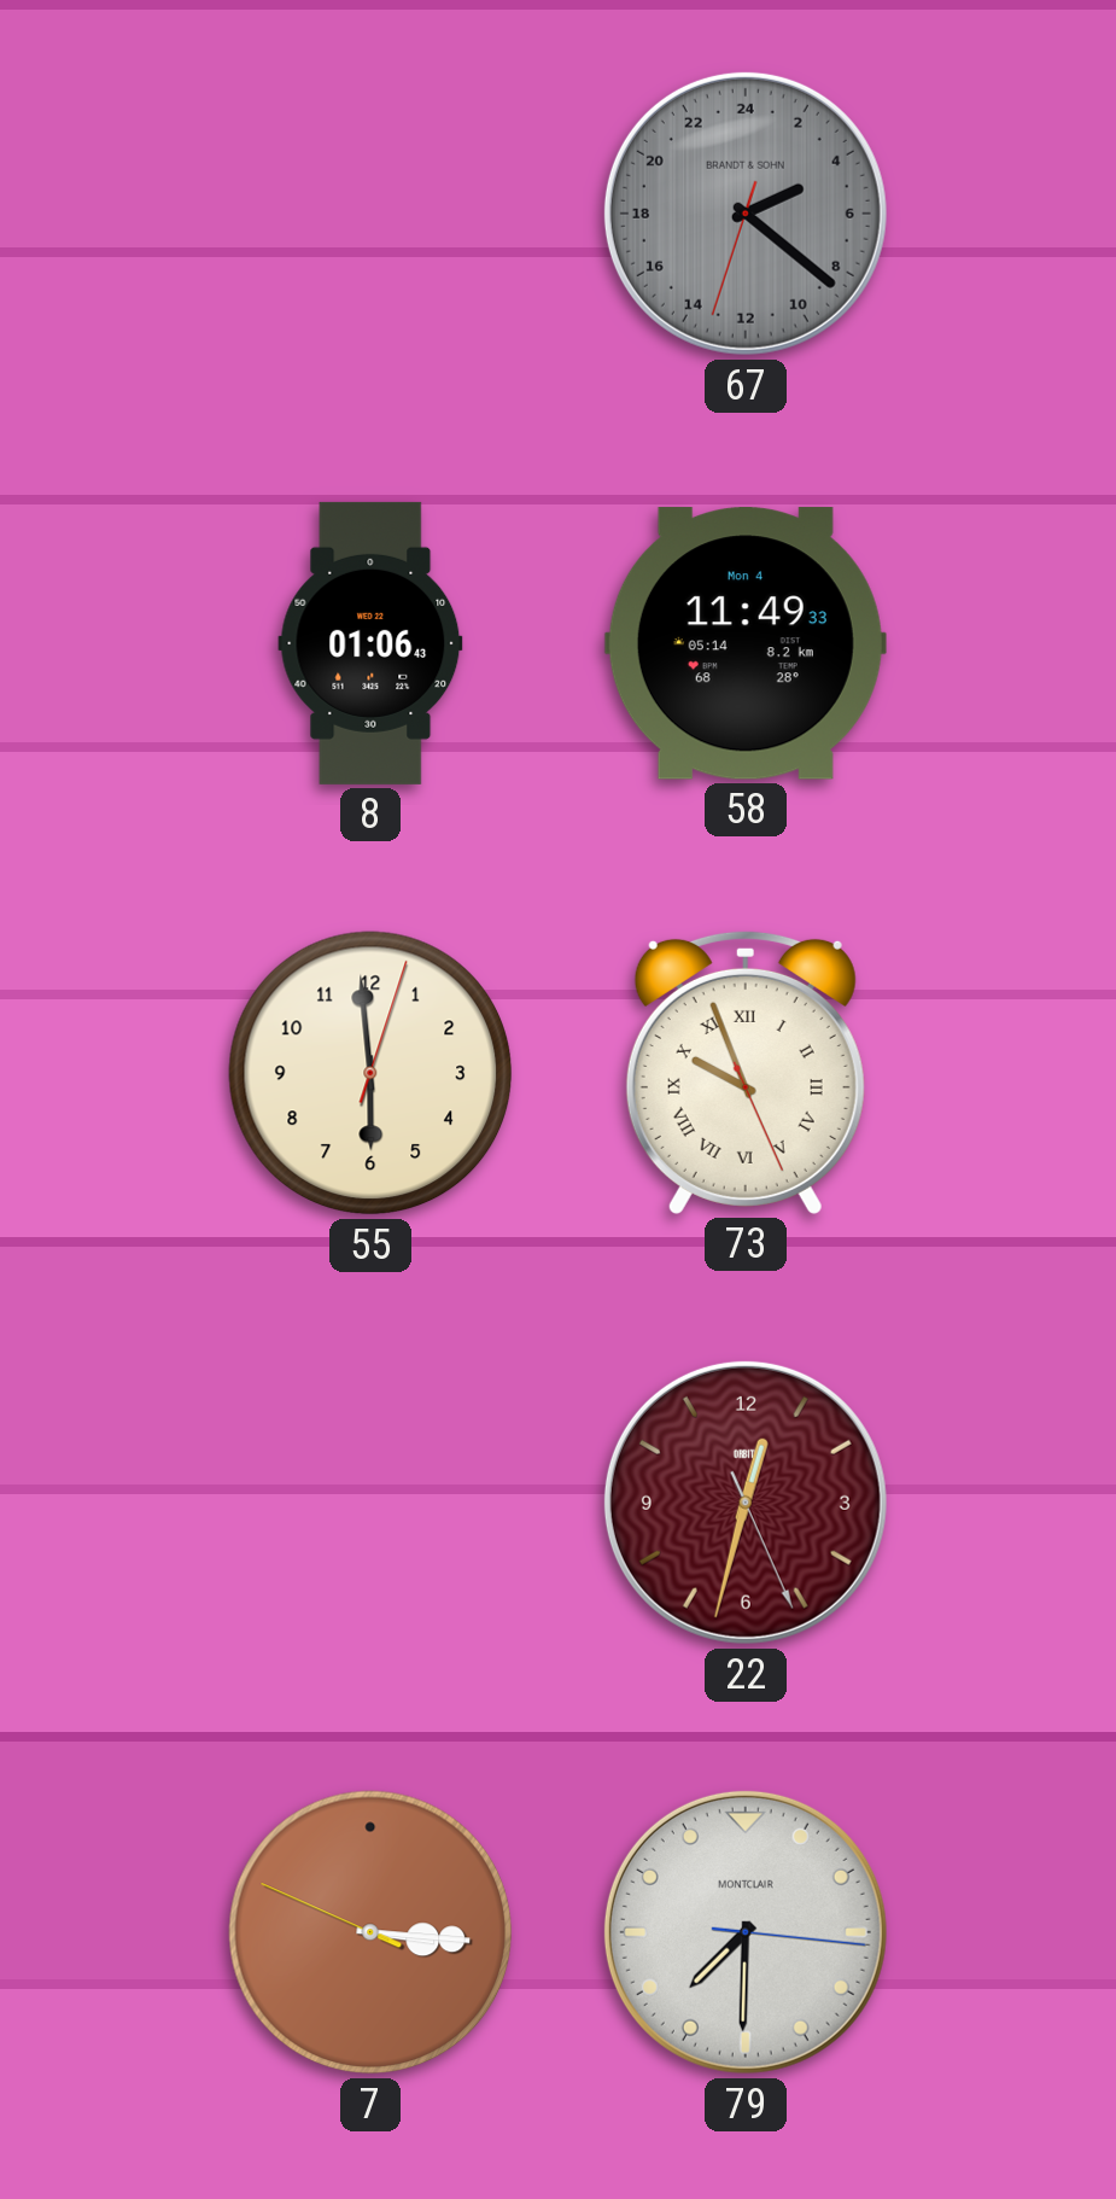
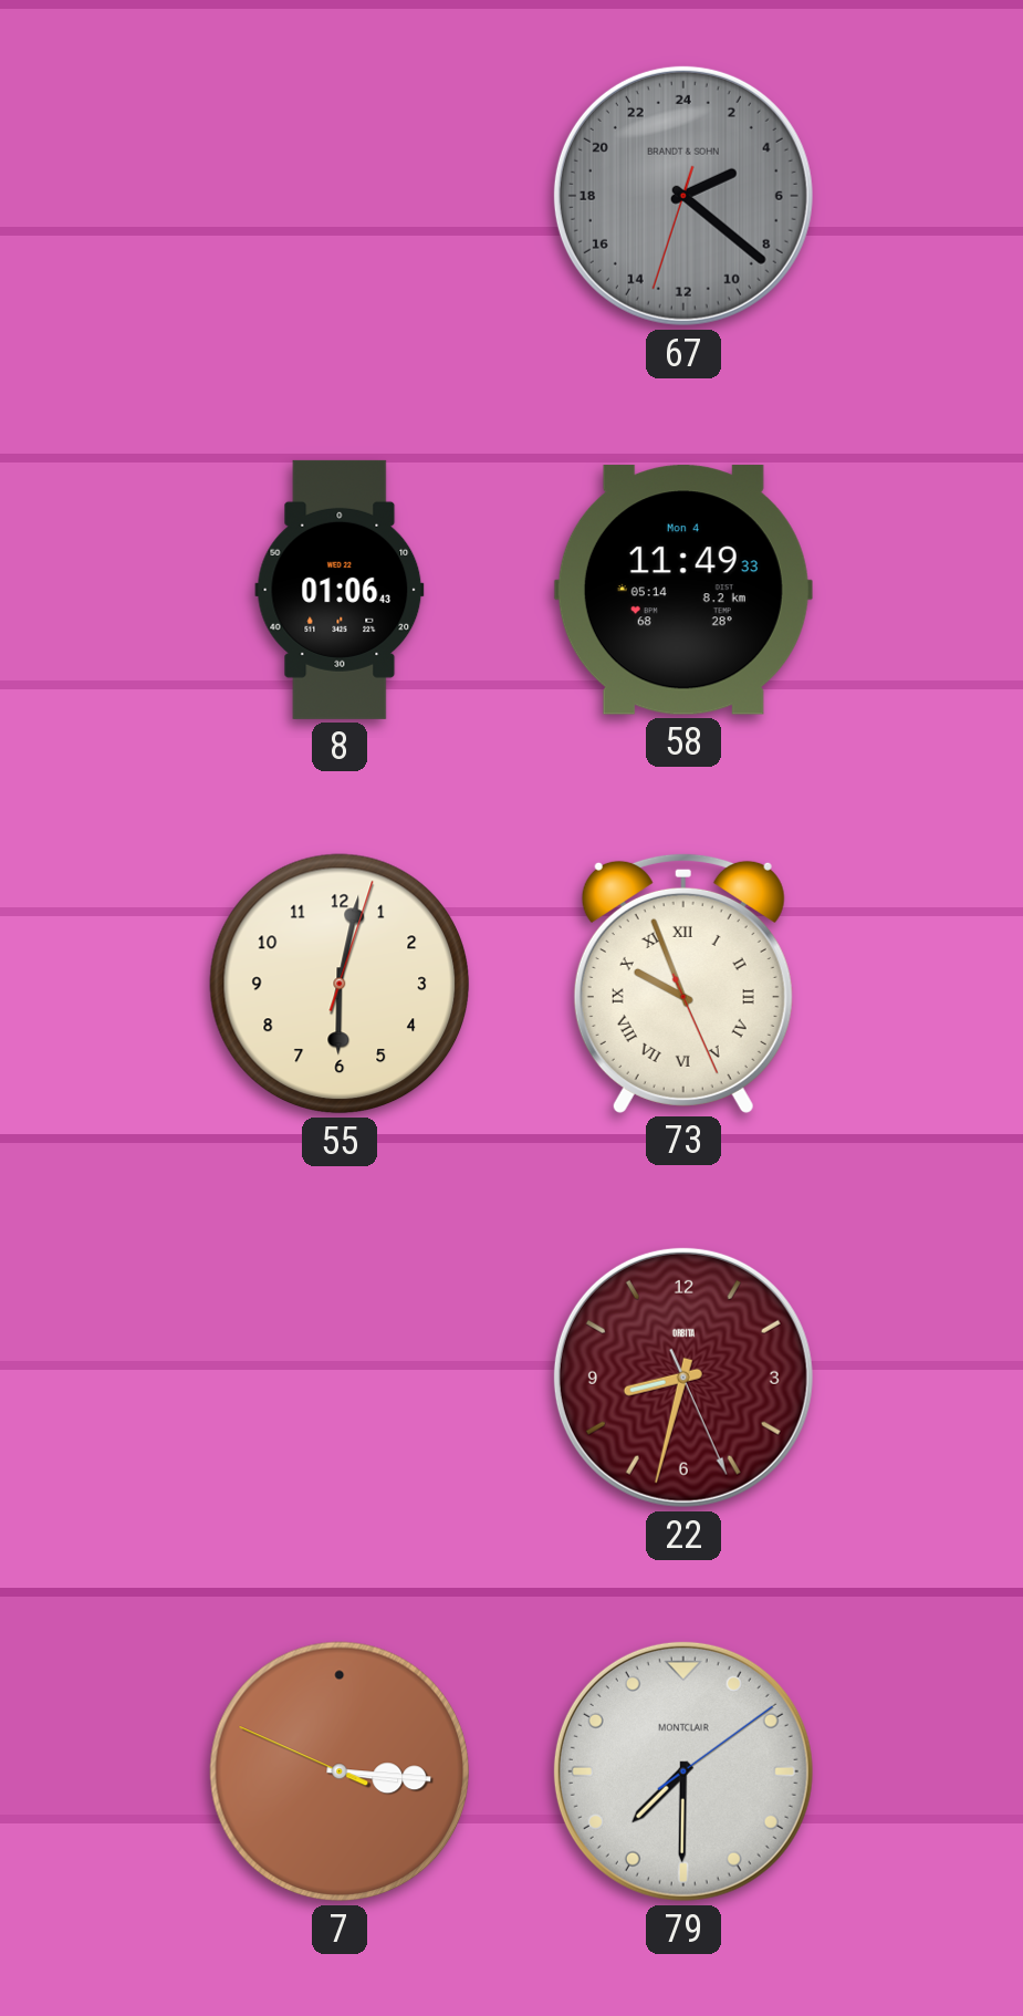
55: 5:59 -> 6:02 (340, 984)
22: 12:32 -> 8:32 (683, 1378)
79: 7:30:16 -> 7:30:09 (683, 1771)
